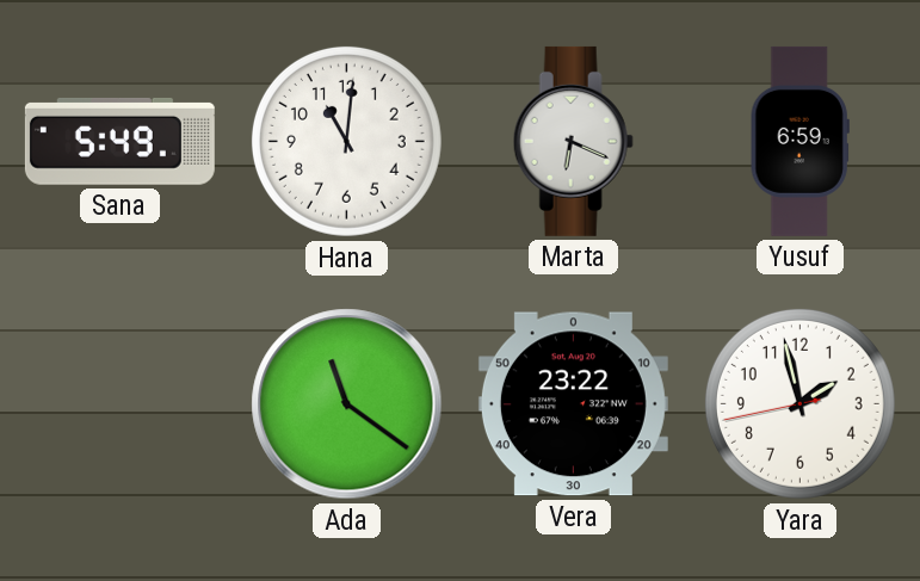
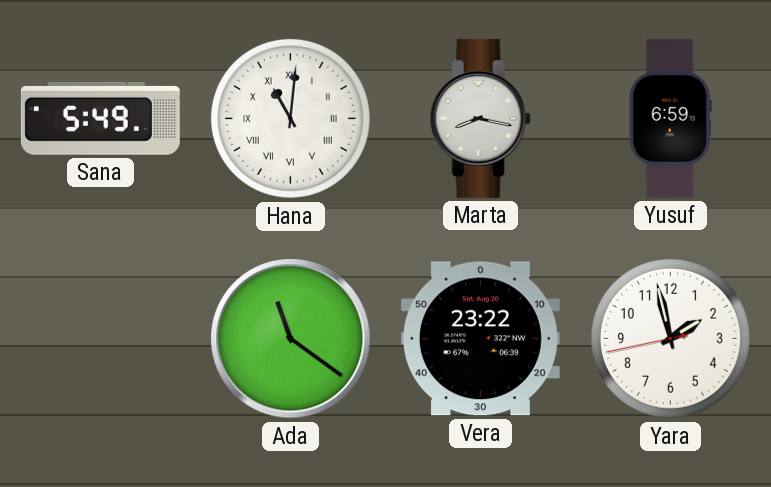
Hana numerals: Arabic -> Roman (290, 118)
Marta: 6:19 -> 8:17 (480, 118)
